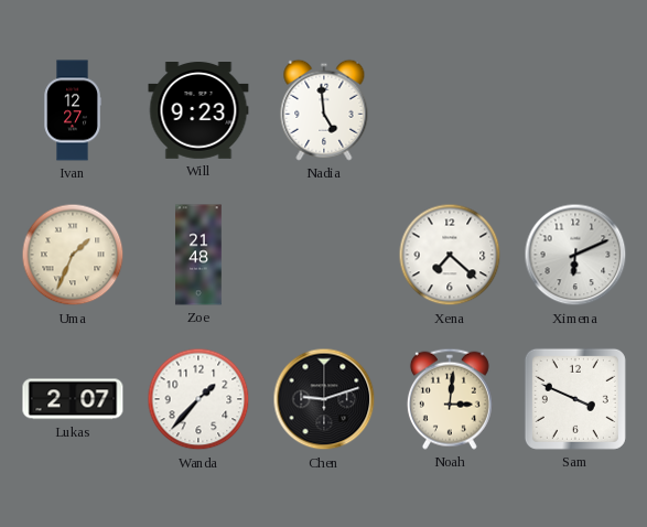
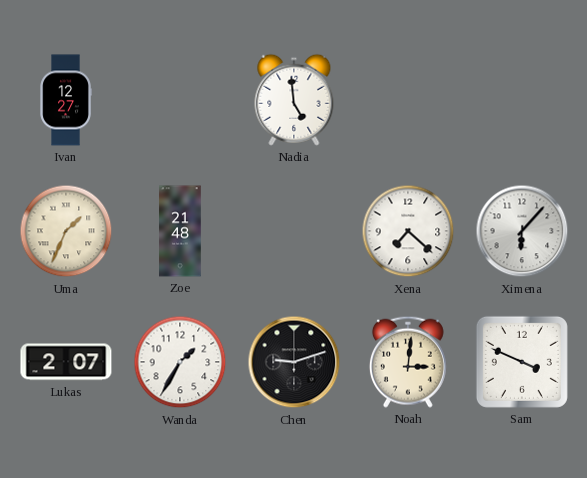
Will: 9:23 -> none (198, 111)
Ximena: 6:11 -> 6:07 (522, 231)
Wanda: 1:37 -> 1:35 (180, 362)
